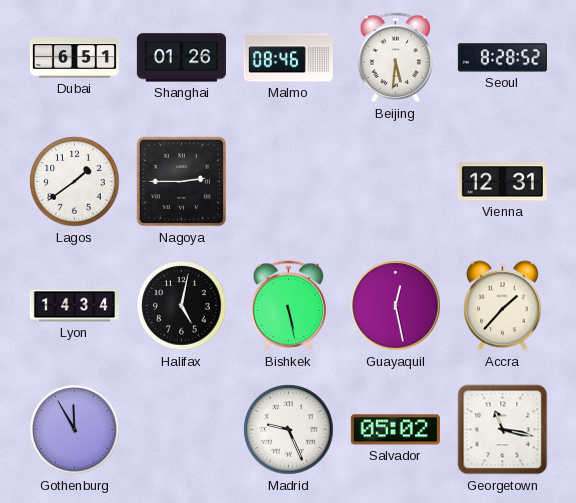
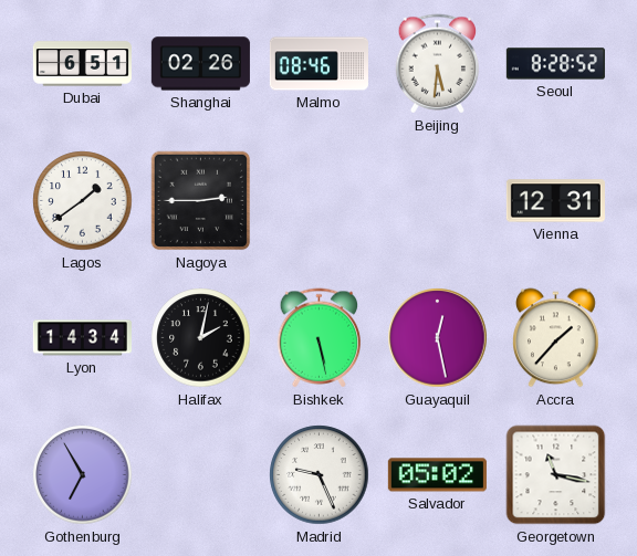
Shanghai: 01:26 -> 02:26 (200, 64)
Halifax: 5:02 -> 2:02 (201, 338)
Gothenburg: 11:55 -> 6:55 (83, 475)
